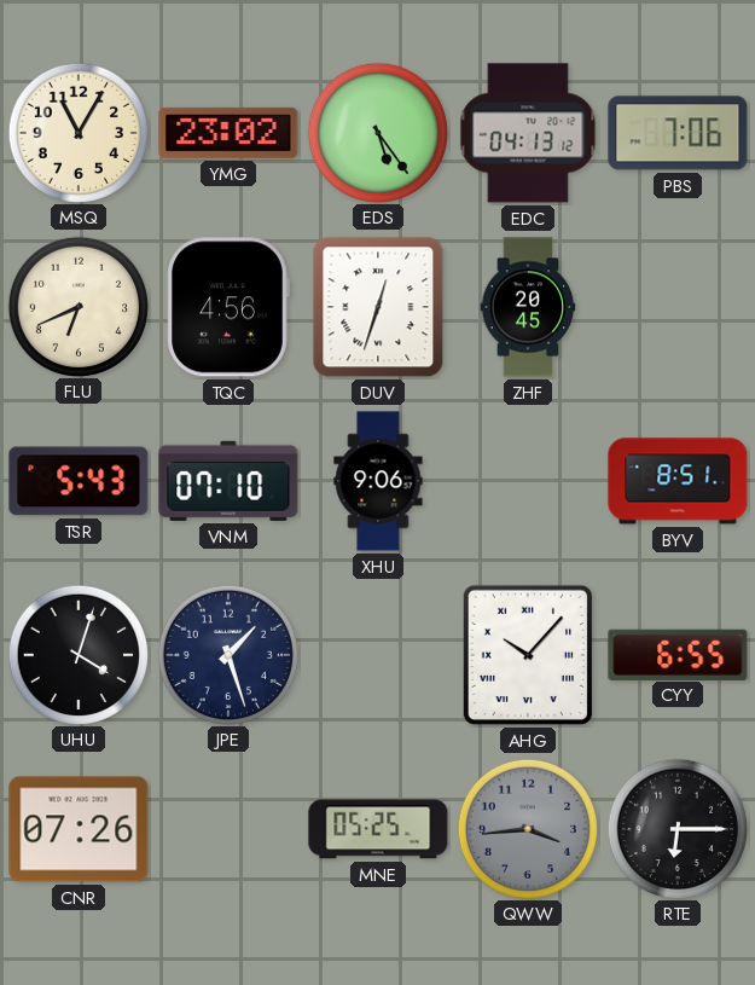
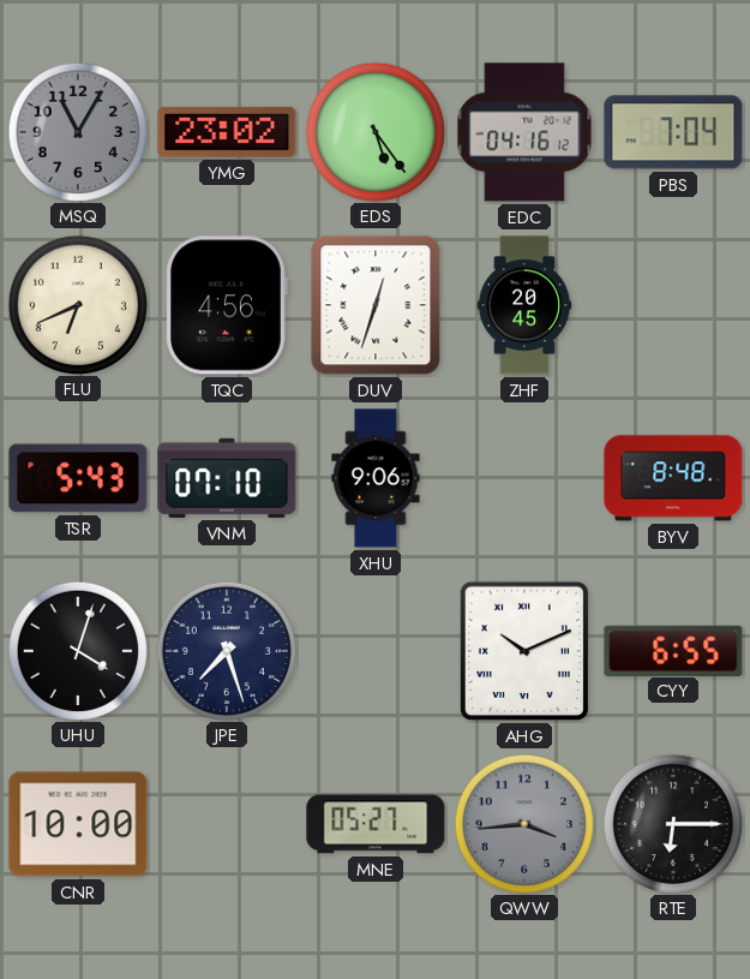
MSQ dial: cream -> grey (77, 131)
EDC: 04:13 -> 04:16 (524, 132)
PBS: 7:06 -> 7:04 (673, 132)
BYV: 8:51 -> 8:48 (673, 478)
JPE: 1:27 -> 7:27 (226, 650)
AHG: 10:07 -> 10:11 (524, 651)
CNR: 07:26 -> 10:00 (78, 824)
MNE: 05:25 -> 05:27 (376, 824)
